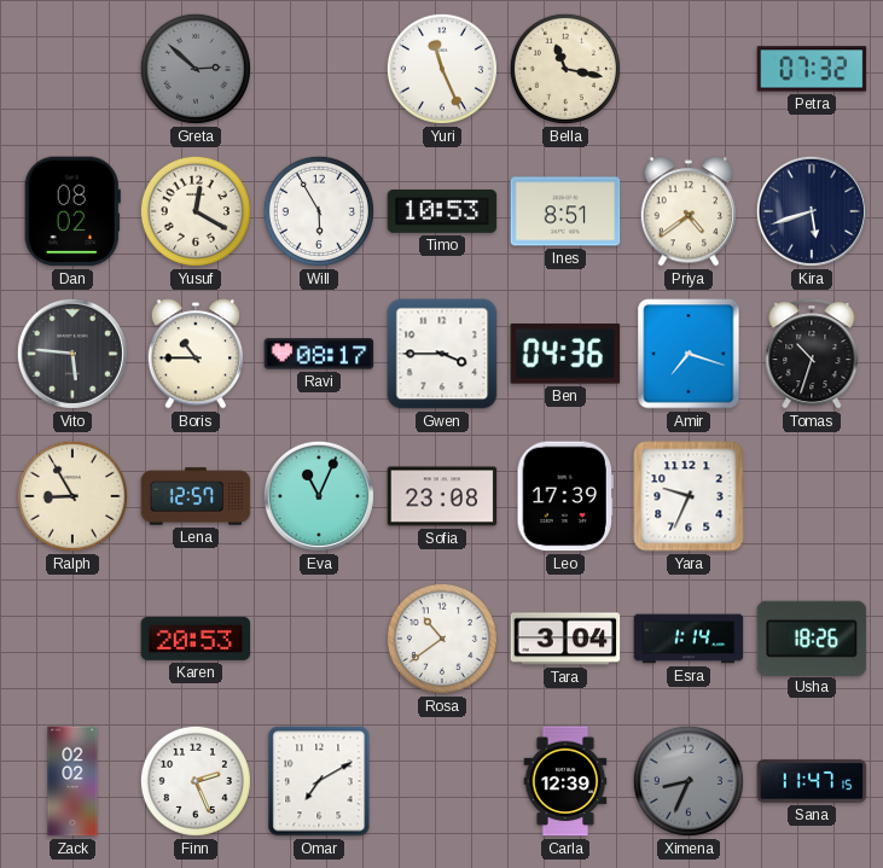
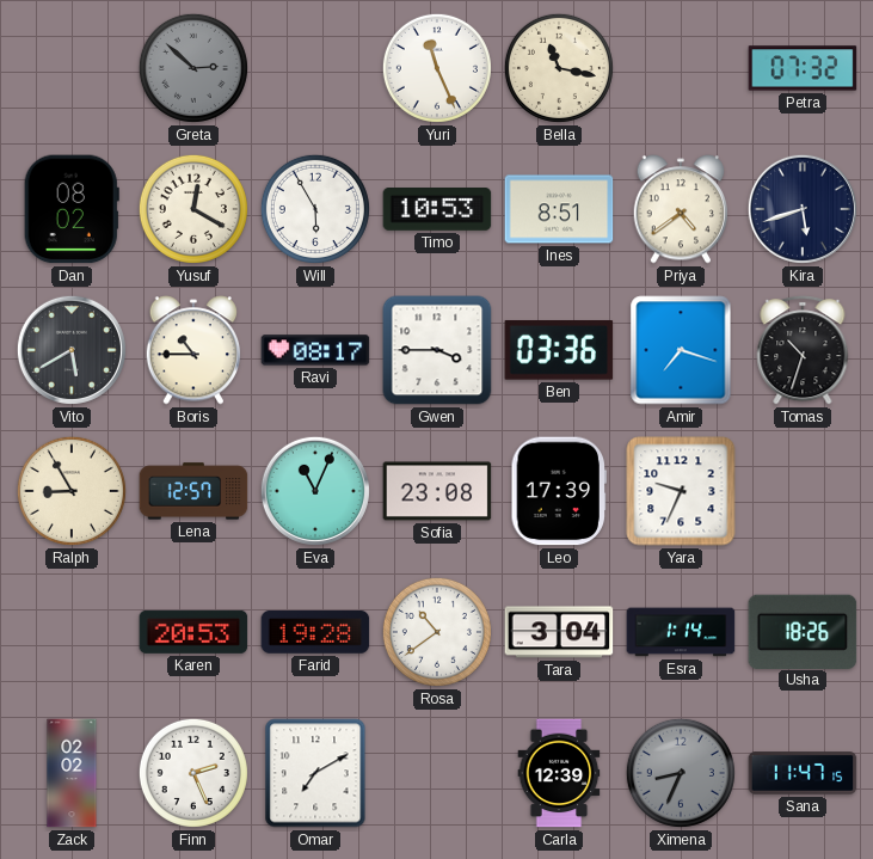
Vito: 5:46 -> 5:40 (72, 350)
Ben: 04:36 -> 03:36 (559, 351)
Farid: none -> 19:28 (315, 633)
